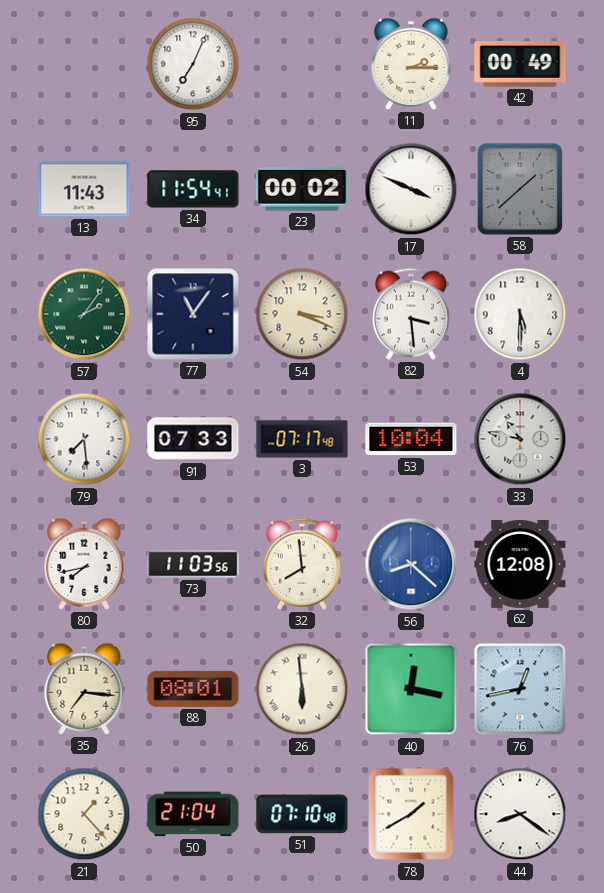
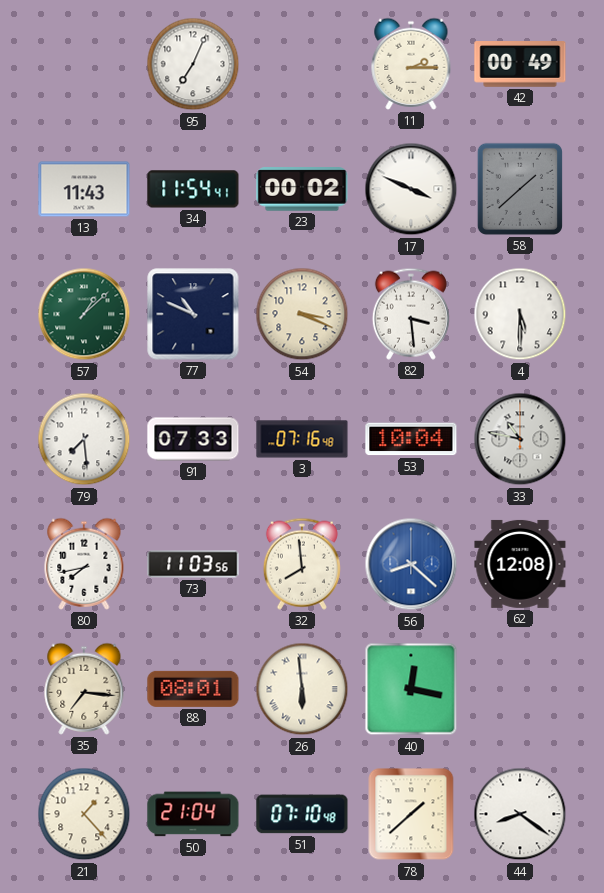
57: 2:06 -> 1:08 (84, 314)
77: 11:06 -> 10:49 (193, 314)
3: 07:17 -> 07:16 (302, 439)
76: 12:43 -> none (520, 689)
78: 1:40 -> 1:38 (411, 814)
